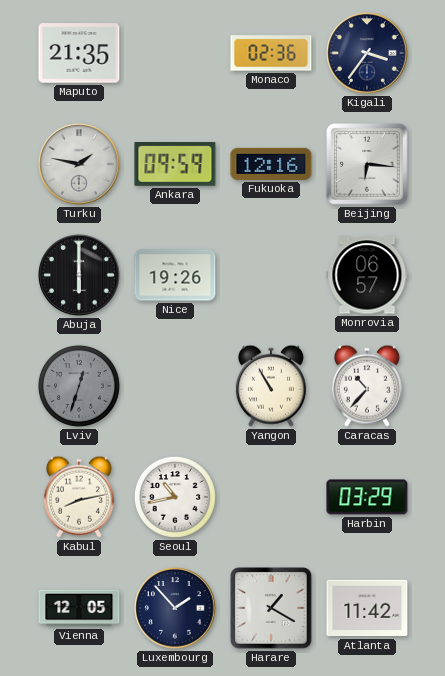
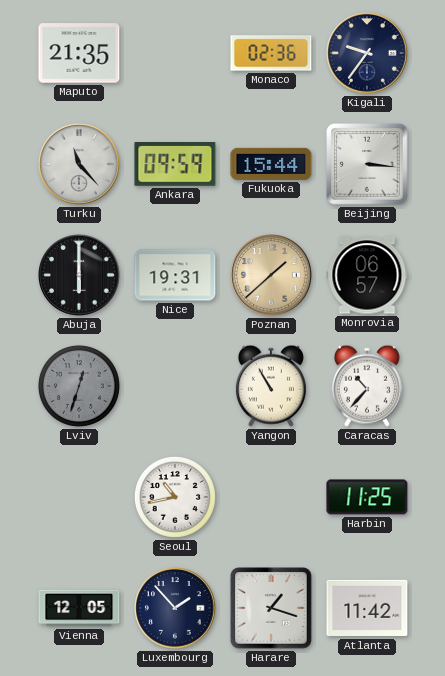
Kigali: 3:36 -> 9:36 (368, 54)
Turku: 1:47 -> 11:23 (80, 165)
Fukuoka: 12:16 -> 15:44 (271, 164)
Beijing: 6:16 -> 3:16 (367, 164)
Nice: 19:26 -> 19:31 (175, 275)
Poznan: none -> 1:38 (272, 276)
Kabul: 8:13 -> none (79, 497)
Harbin: 03:29 -> 11:25 (367, 497)
Harare: 1:20 -> 1:18 (271, 608)
